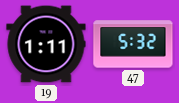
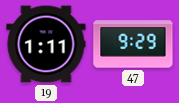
47: 5:32 -> 9:29 (133, 44)
